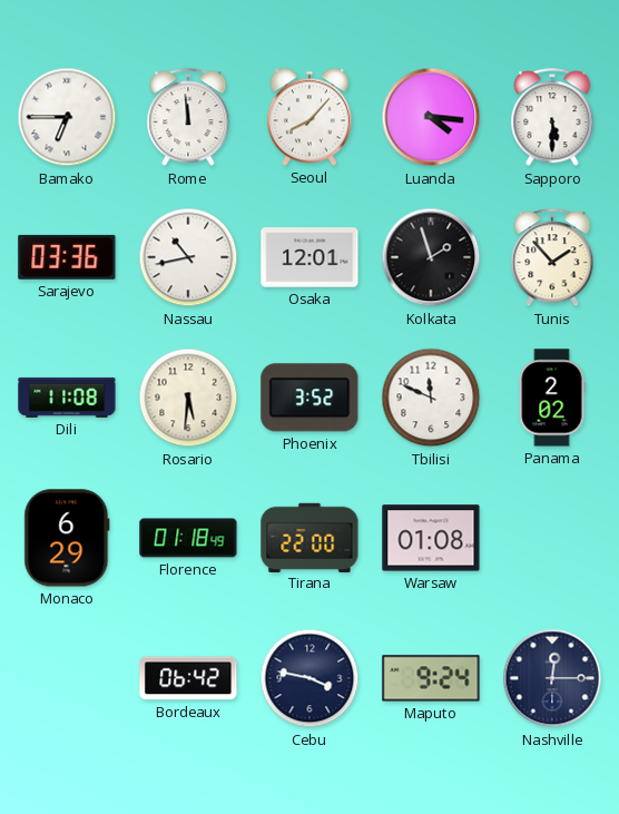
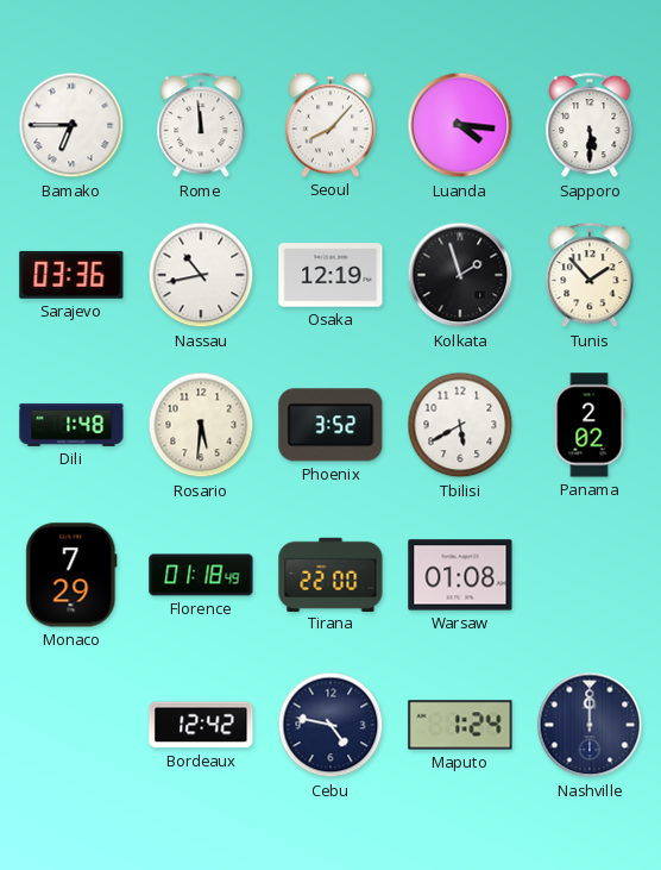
Osaka: 12:01 -> 12:19 (330, 275)
Dili: 11:08 -> 1:48 (71, 425)
Tbilisi: 11:49 -> 5:40 (460, 425)
Monaco: 6:29 -> 7:29 (71, 575)
Bordeaux: 06:42 -> 12:42 (201, 725)
Cebu: 3:47 -> 4:47 (330, 725)
Maputo: 9:24 -> 1:24 (460, 725)
Nashville: 12:15 -> 12:00 (590, 725)
